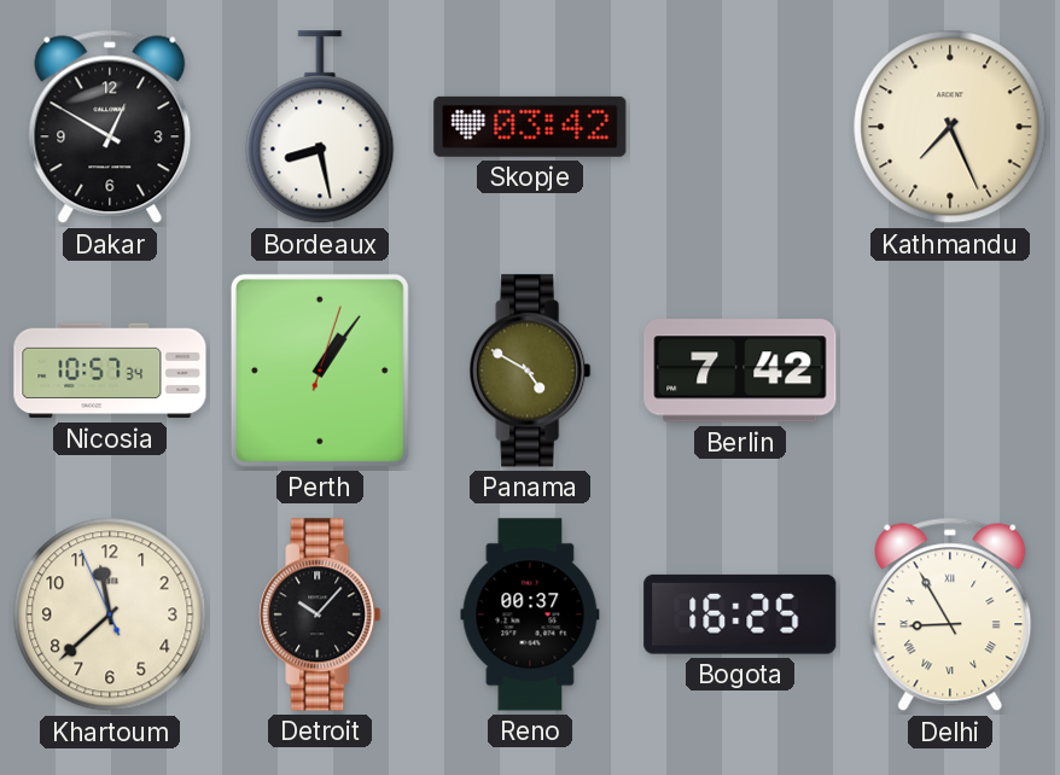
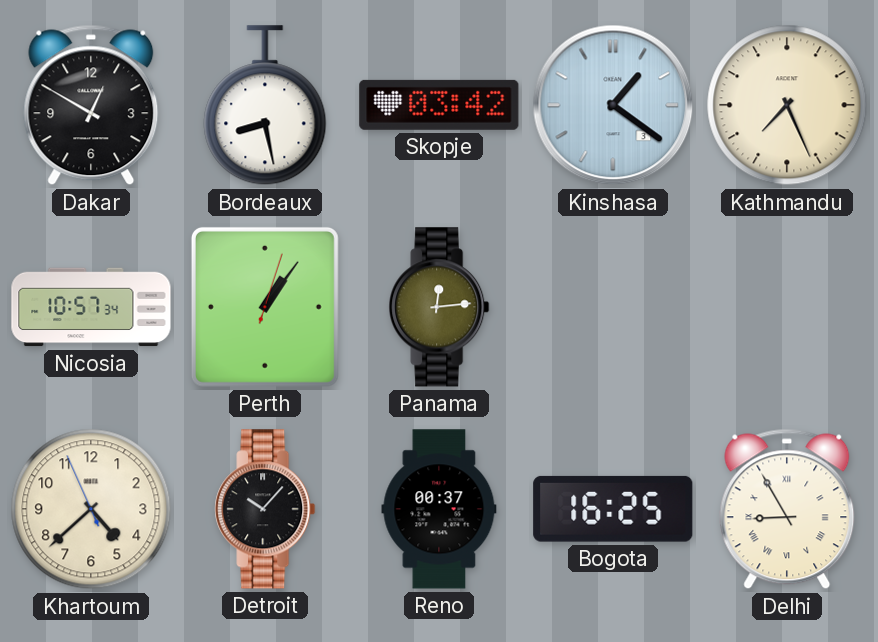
Kinshasa: none -> 1:21 (613, 105)
Panama: 4:50 -> 12:14 (439, 307)
Berlin: 7:42 -> none (740, 371)
Khartoum: 11:37 -> 4:37 (91, 509)
